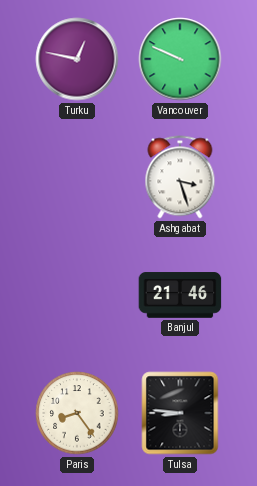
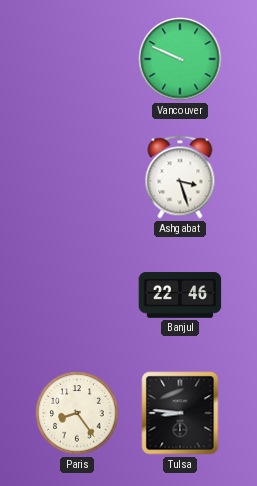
Turku: 12:47 -> none (77, 59)
Banjul: 21:46 -> 22:46 (180, 295)
